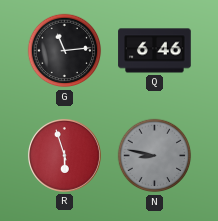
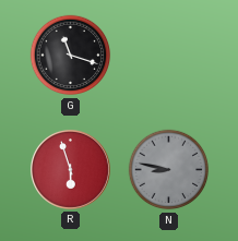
G: 11:14 -> 11:18 (71, 56)
Q: 6:46 -> none (155, 51)
